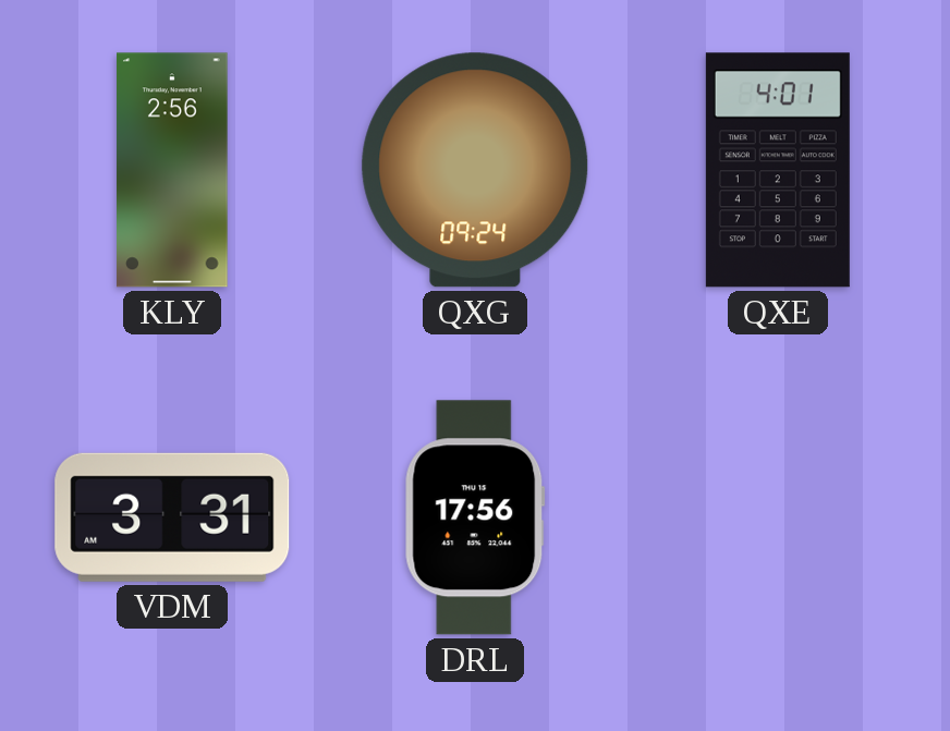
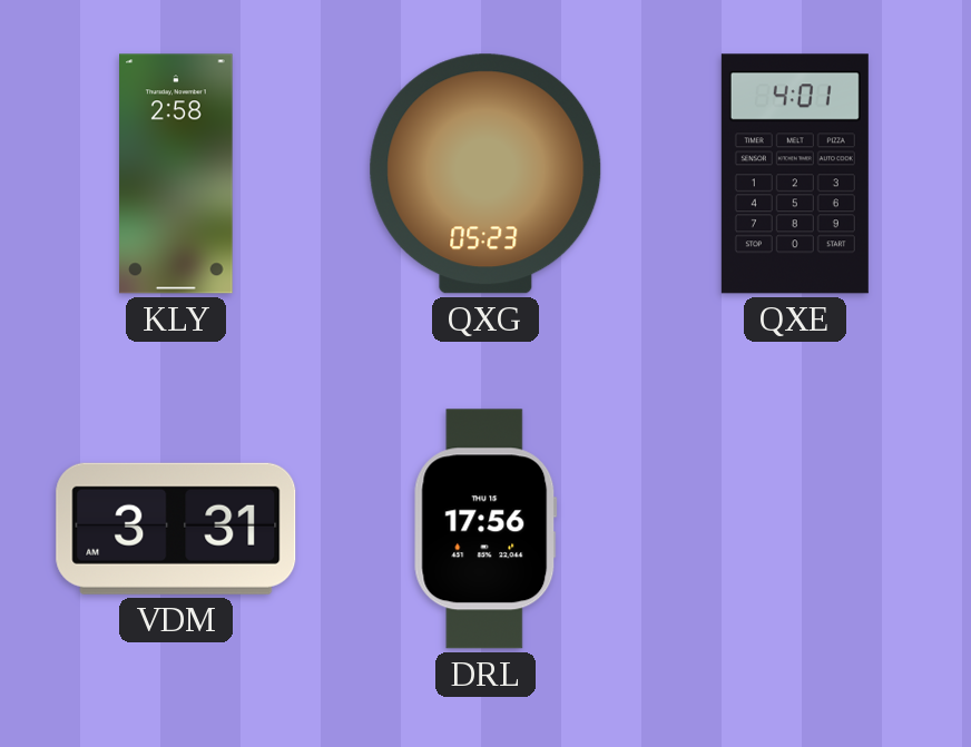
KLY: 2:56 -> 2:58 (176, 174)
QXG: 09:24 -> 05:23 (485, 174)
